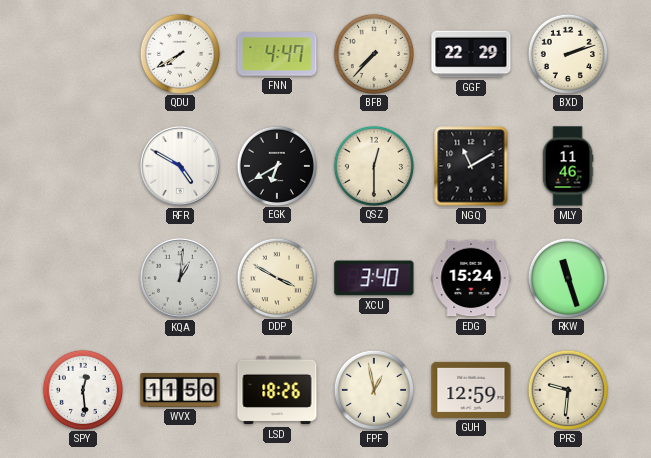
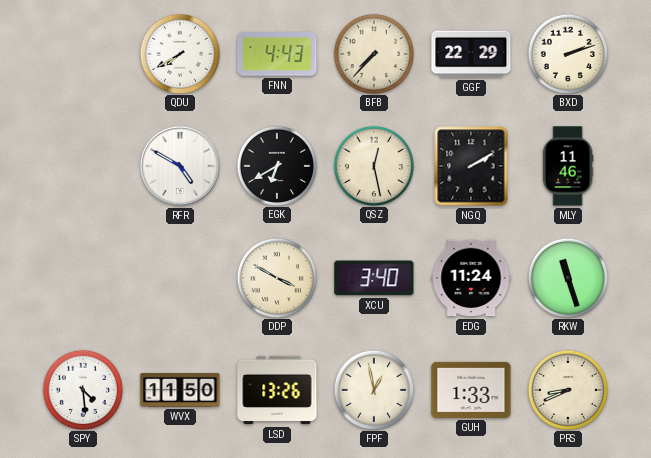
FNN: 4:47 -> 4:43 (277, 54)
QSZ: 12:30 -> 12:28 (373, 165)
NGQ: 11:10 -> 2:10 (471, 166)
KQA: 1:01 -> none (180, 278)
EDG: 15:24 -> 11:24 (471, 278)
SPY: 12:29 -> 4:29 (82, 389)
LSD: 18:26 -> 13:26 (277, 390)
GUH: 12:59 -> 1:33 (471, 390)
PRS: 9:31 -> 8:41 (567, 389)
